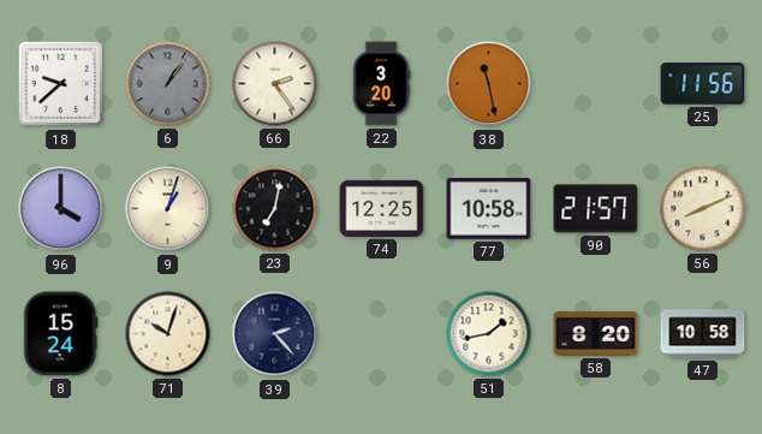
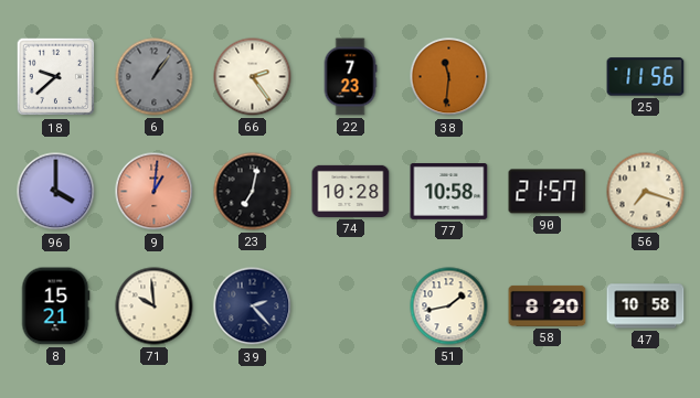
22: 3:20 -> 7:23 (350, 77)
38: 11:28 -> 11:31 (449, 77)
9: 1:03 -> 1:01 (155, 192)
9 dial: cream -> salmon (155, 192)
74: 12:25 -> 10:28 (351, 191)
56: 8:11 -> 7:18 (646, 192)
8: 15:24 -> 15:21 (55, 306)
71: 10:03 -> 9:59 (155, 306)
